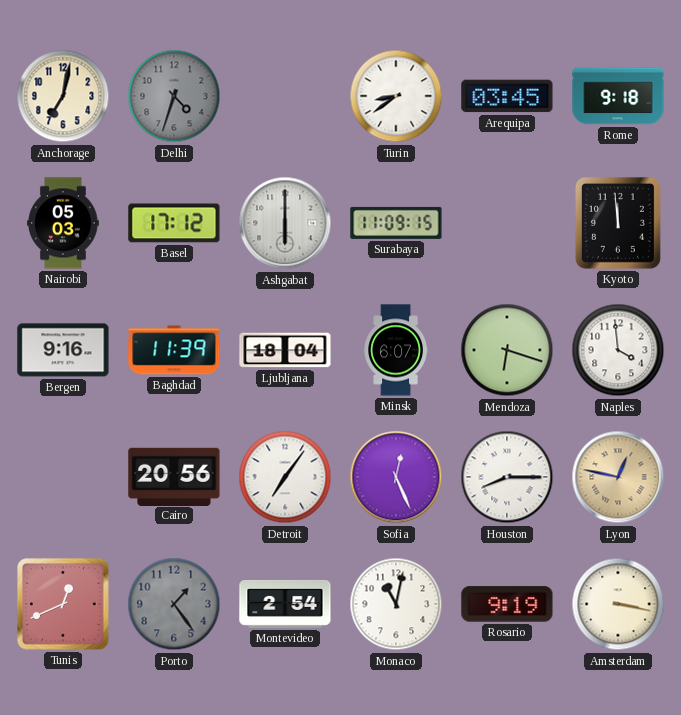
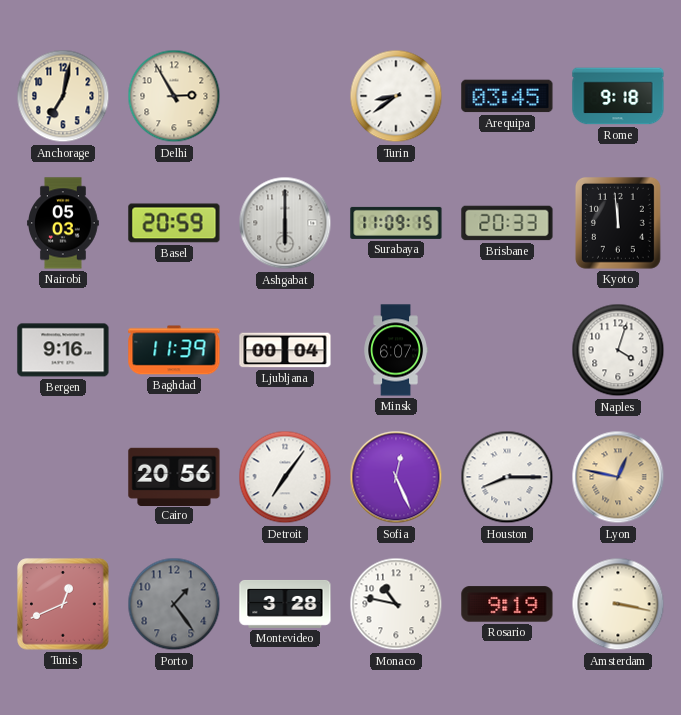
Delhi: 4:33 -> 2:55 (174, 96)
Delhi dial: grey -> cream (174, 96)
Basel: 17:12 -> 20:59 (174, 223)
Brisbane: none -> 20:33 (507, 223)
Ljubljana: 18:04 -> 00:04 (285, 350)
Mendoza: 6:18 -> none (507, 350)
Naples: 3:59 -> 4:03 (618, 350)
Montevideo: 2:54 -> 3:28 (285, 604)
Monaco: 11:02 -> 10:47 (396, 604)
